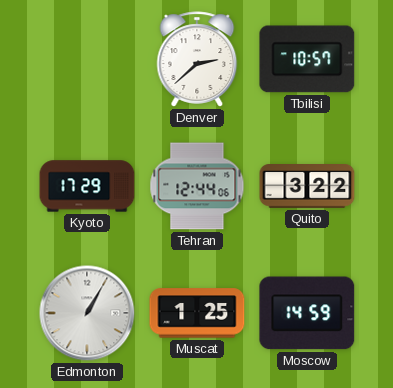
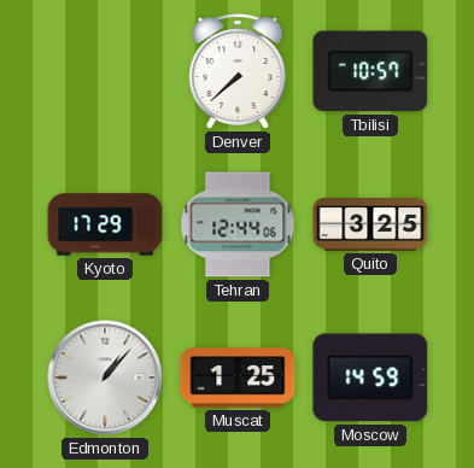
Denver: 2:38 -> 7:38 (238, 71)
Quito: 3:22 -> 3:25 (370, 226)
Edmonton: 1:05 -> 1:07 (105, 378)
